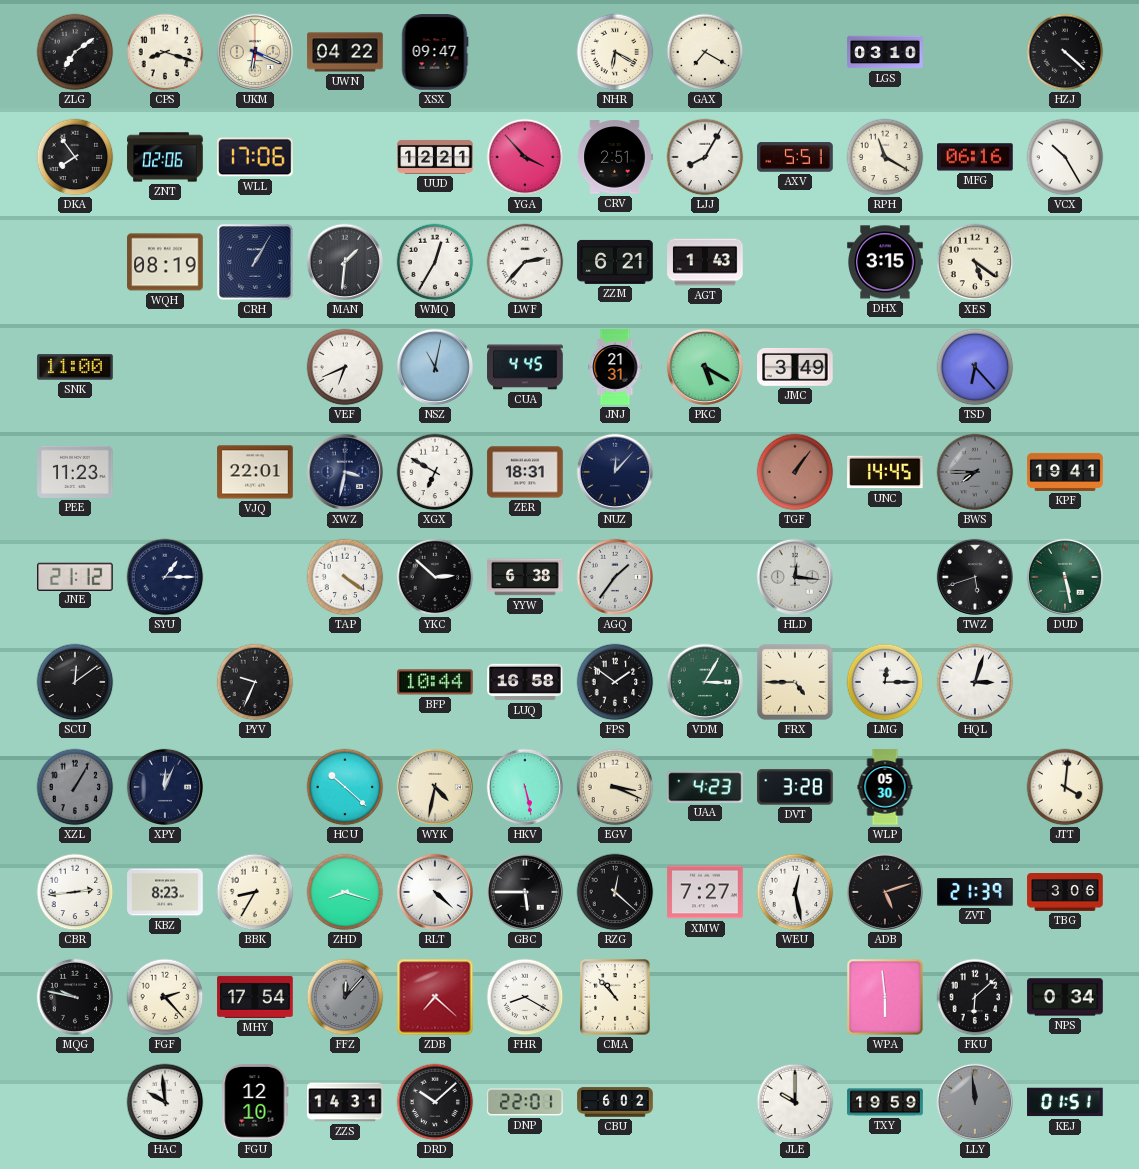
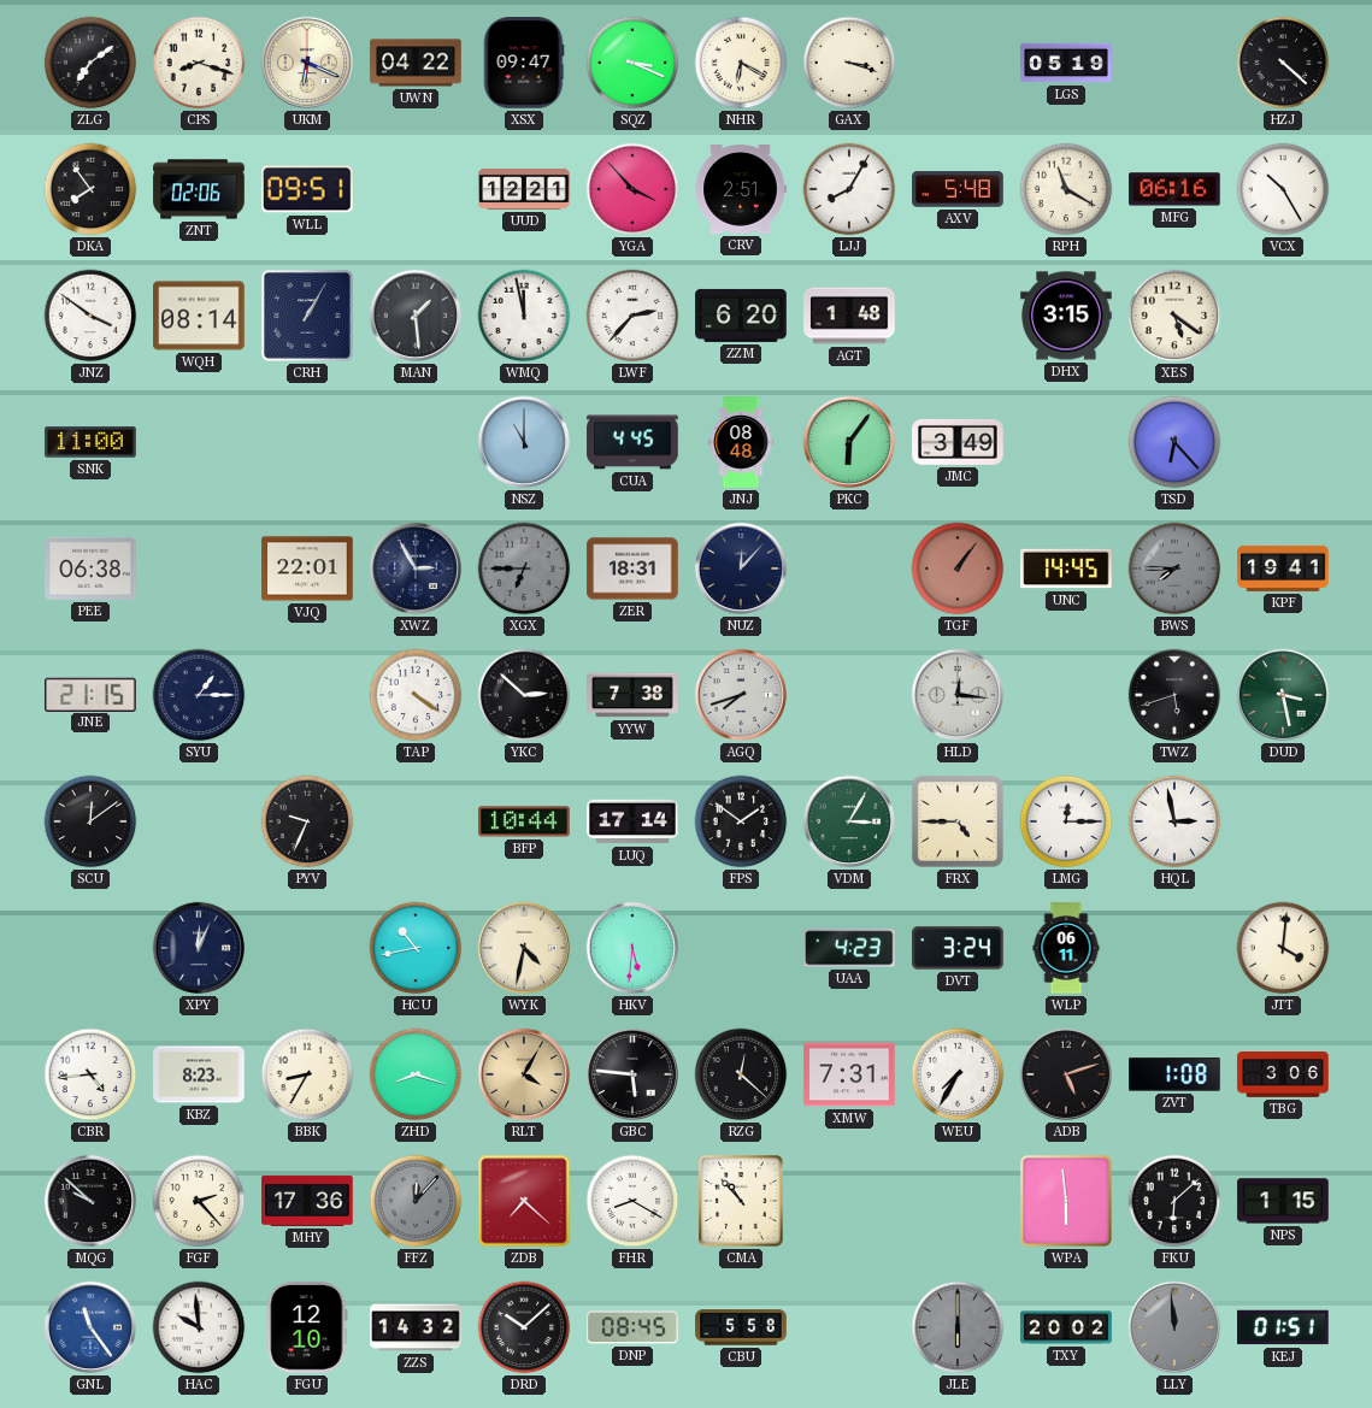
SQZ: none -> 3:19 (632, 63)
GAX: 7:20 -> 3:18 (849, 63)
LGS: 03:10 -> 05:19 (1066, 63)
WLL: 17:06 -> 09:51 (308, 189)
AXV: 5:51 -> 5:48 (958, 189)
JNZ: none -> 3:51 (90, 316)
WQH: 08:19 -> 08:14 (199, 316)
MAN: 1:31 -> 1:29 (416, 316)
WMQ: 12:35 -> 11:58 (524, 316)
ZZM: 6:21 -> 6:20 (741, 316)
AGT: 1:43 -> 1:48 (849, 316)
VEF: 6:41 -> none (345, 367)
NSZ: 11:02 -> 11:00 (524, 442)
JNJ: 21:31 -> 08:48 (741, 442)
PKC: 5:20 -> 6:06 (849, 442)
PEE: 11:23 -> 06:38 (90, 568)
XWZ: 3:32 -> 2:55 (416, 568)
XGX: 6:50 -> 6:45 (524, 568)
XGX dial: white -> grey (524, 568)
JNE: 21:12 -> 21:15 (92, 694)
YYW: 6:38 -> 7:38 (632, 695)
AGQ: 1:36 -> 7:42 (741, 695)
DUD: 5:28 -> 3:28 (1283, 695)
LUQ: 16:58 -> 17:14 (632, 821)
HQL: 3:03 -> 2:58 (1174, 821)
XZL: 1:05 -> none (75, 787)
HCU: 10:22 -> 10:43 (416, 948)
HKV: 5:28 -> 5:31 (632, 948)
EGV: 3:19 -> none (615, 787)
DVT: 3:28 -> 3:24 (958, 948)
WLP: 05:30 -> 06:11 (1066, 948)
CBR: 2:44 -> 4:44 (90, 1074)
RLT: 4:22 -> 4:05 (524, 1074)
RLT dial: white -> champagne (524, 1074)
GBC: 5:45 -> 5:46 (632, 1074)
XMW: 7:27 -> 7:31 (849, 1074)
WEU: 12:28 -> 7:35 (958, 1074)
ZVT: 21:39 -> 1:08 (1174, 1074)
MQG: 9:47 -> 9:52 (90, 1201)
MHY: 17:54 -> 17:36 (307, 1201)
NPS: 0:34 -> 1:15 (1283, 1201)
GNL: none -> 11:24 (90, 1327)
ZZS: 14:31 -> 14:32 (416, 1327)
DNP: 22:01 -> 08:45 (632, 1327)
CBU: 6:02 -> 5:58 (741, 1327)
JLE: 10:00 -> 6:00 (958, 1327)
JLE dial: white -> grey (958, 1327)
TXY: 19:59 -> 20:02 (1066, 1327)
